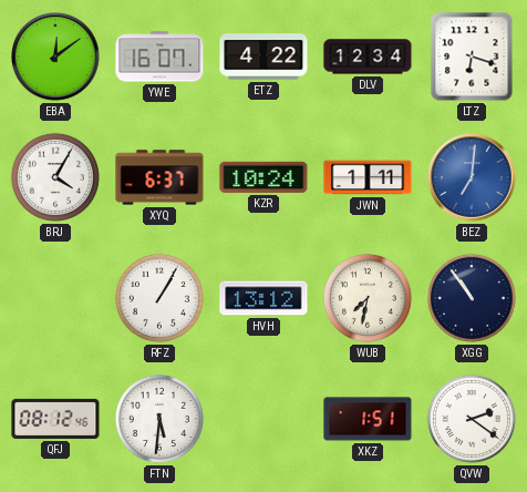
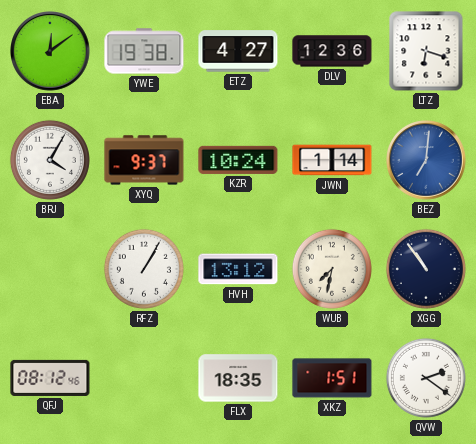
YWE: 16:07 -> 19:38 (144, 51)
ETZ: 4:22 -> 4:27 (238, 51)
DLV: 12:34 -> 12:36 (332, 51)
XYQ: 6:37 -> 9:37 (144, 160)
JWN: 1:11 -> 1:14 (332, 160)
FTN: 5:31 -> none (159, 419)
FLX: none -> 18:35 (238, 378)
